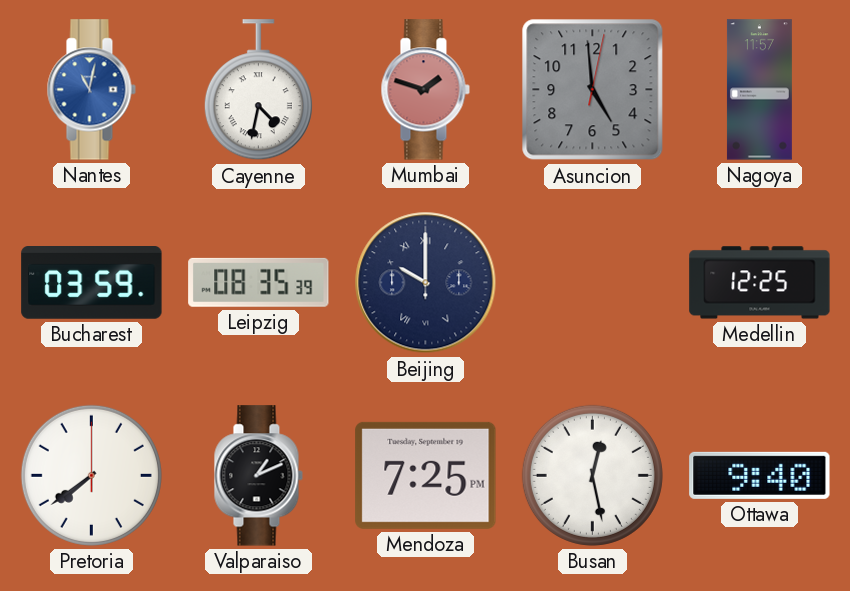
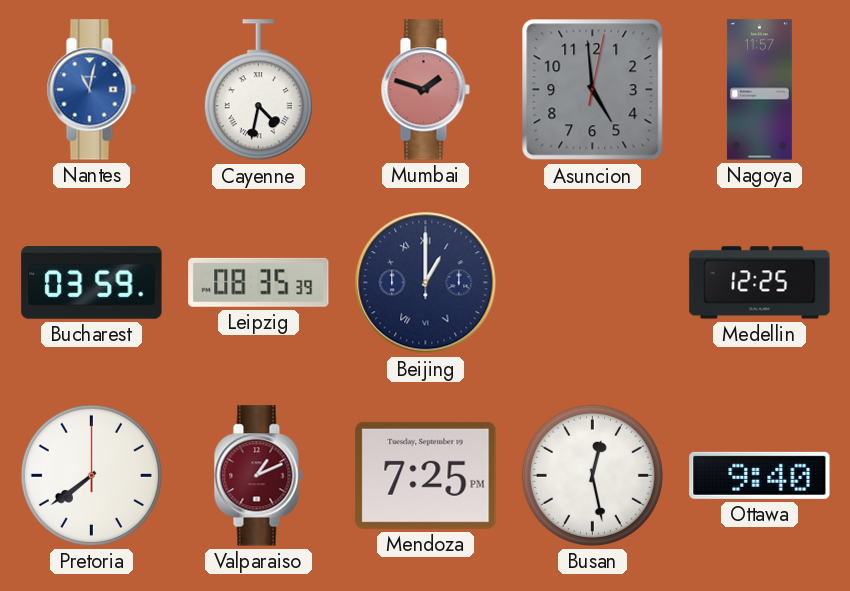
Beijing: 10:00 -> 1:00 (426, 283)
Valparaiso dial: black -> burgundy (258, 476)
